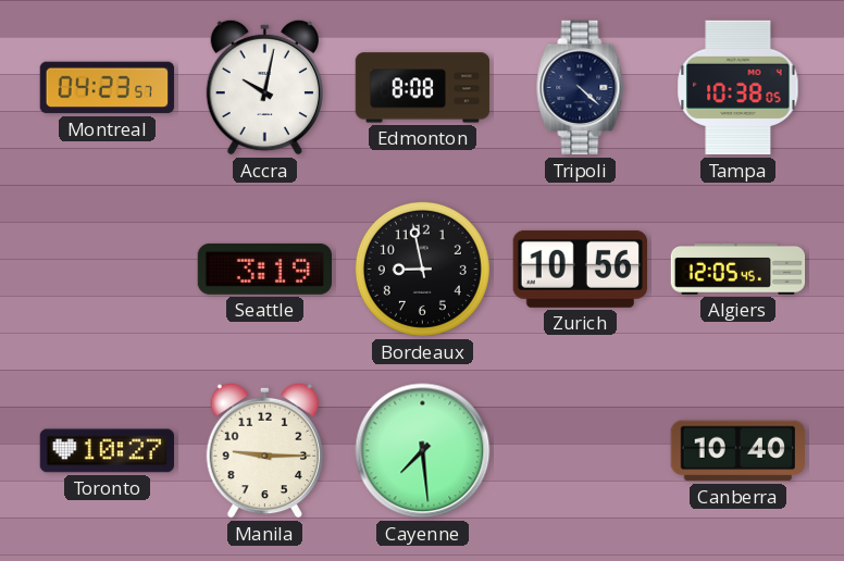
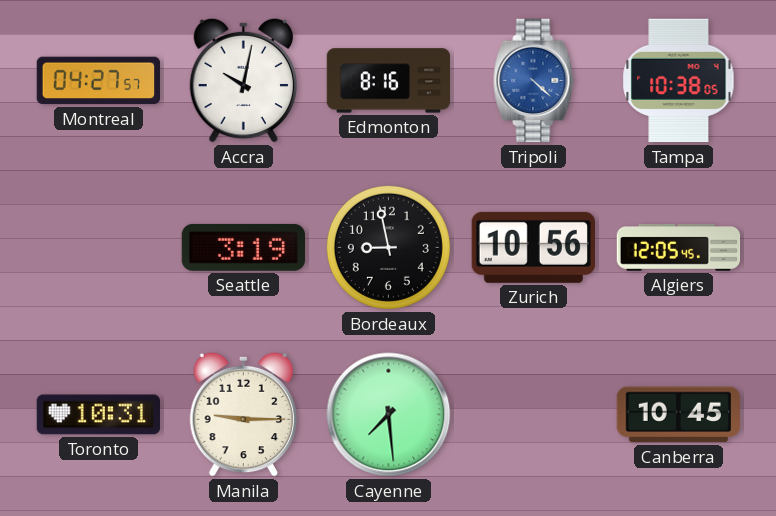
Montreal: 04:23 -> 04:27 (99, 81)
Edmonton: 8:08 -> 8:16 (389, 81)
Tripoli dial: navy -> blue (534, 81)
Toronto: 10:27 -> 10:31 (99, 415)
Canberra: 10:40 -> 10:45 (678, 415)
